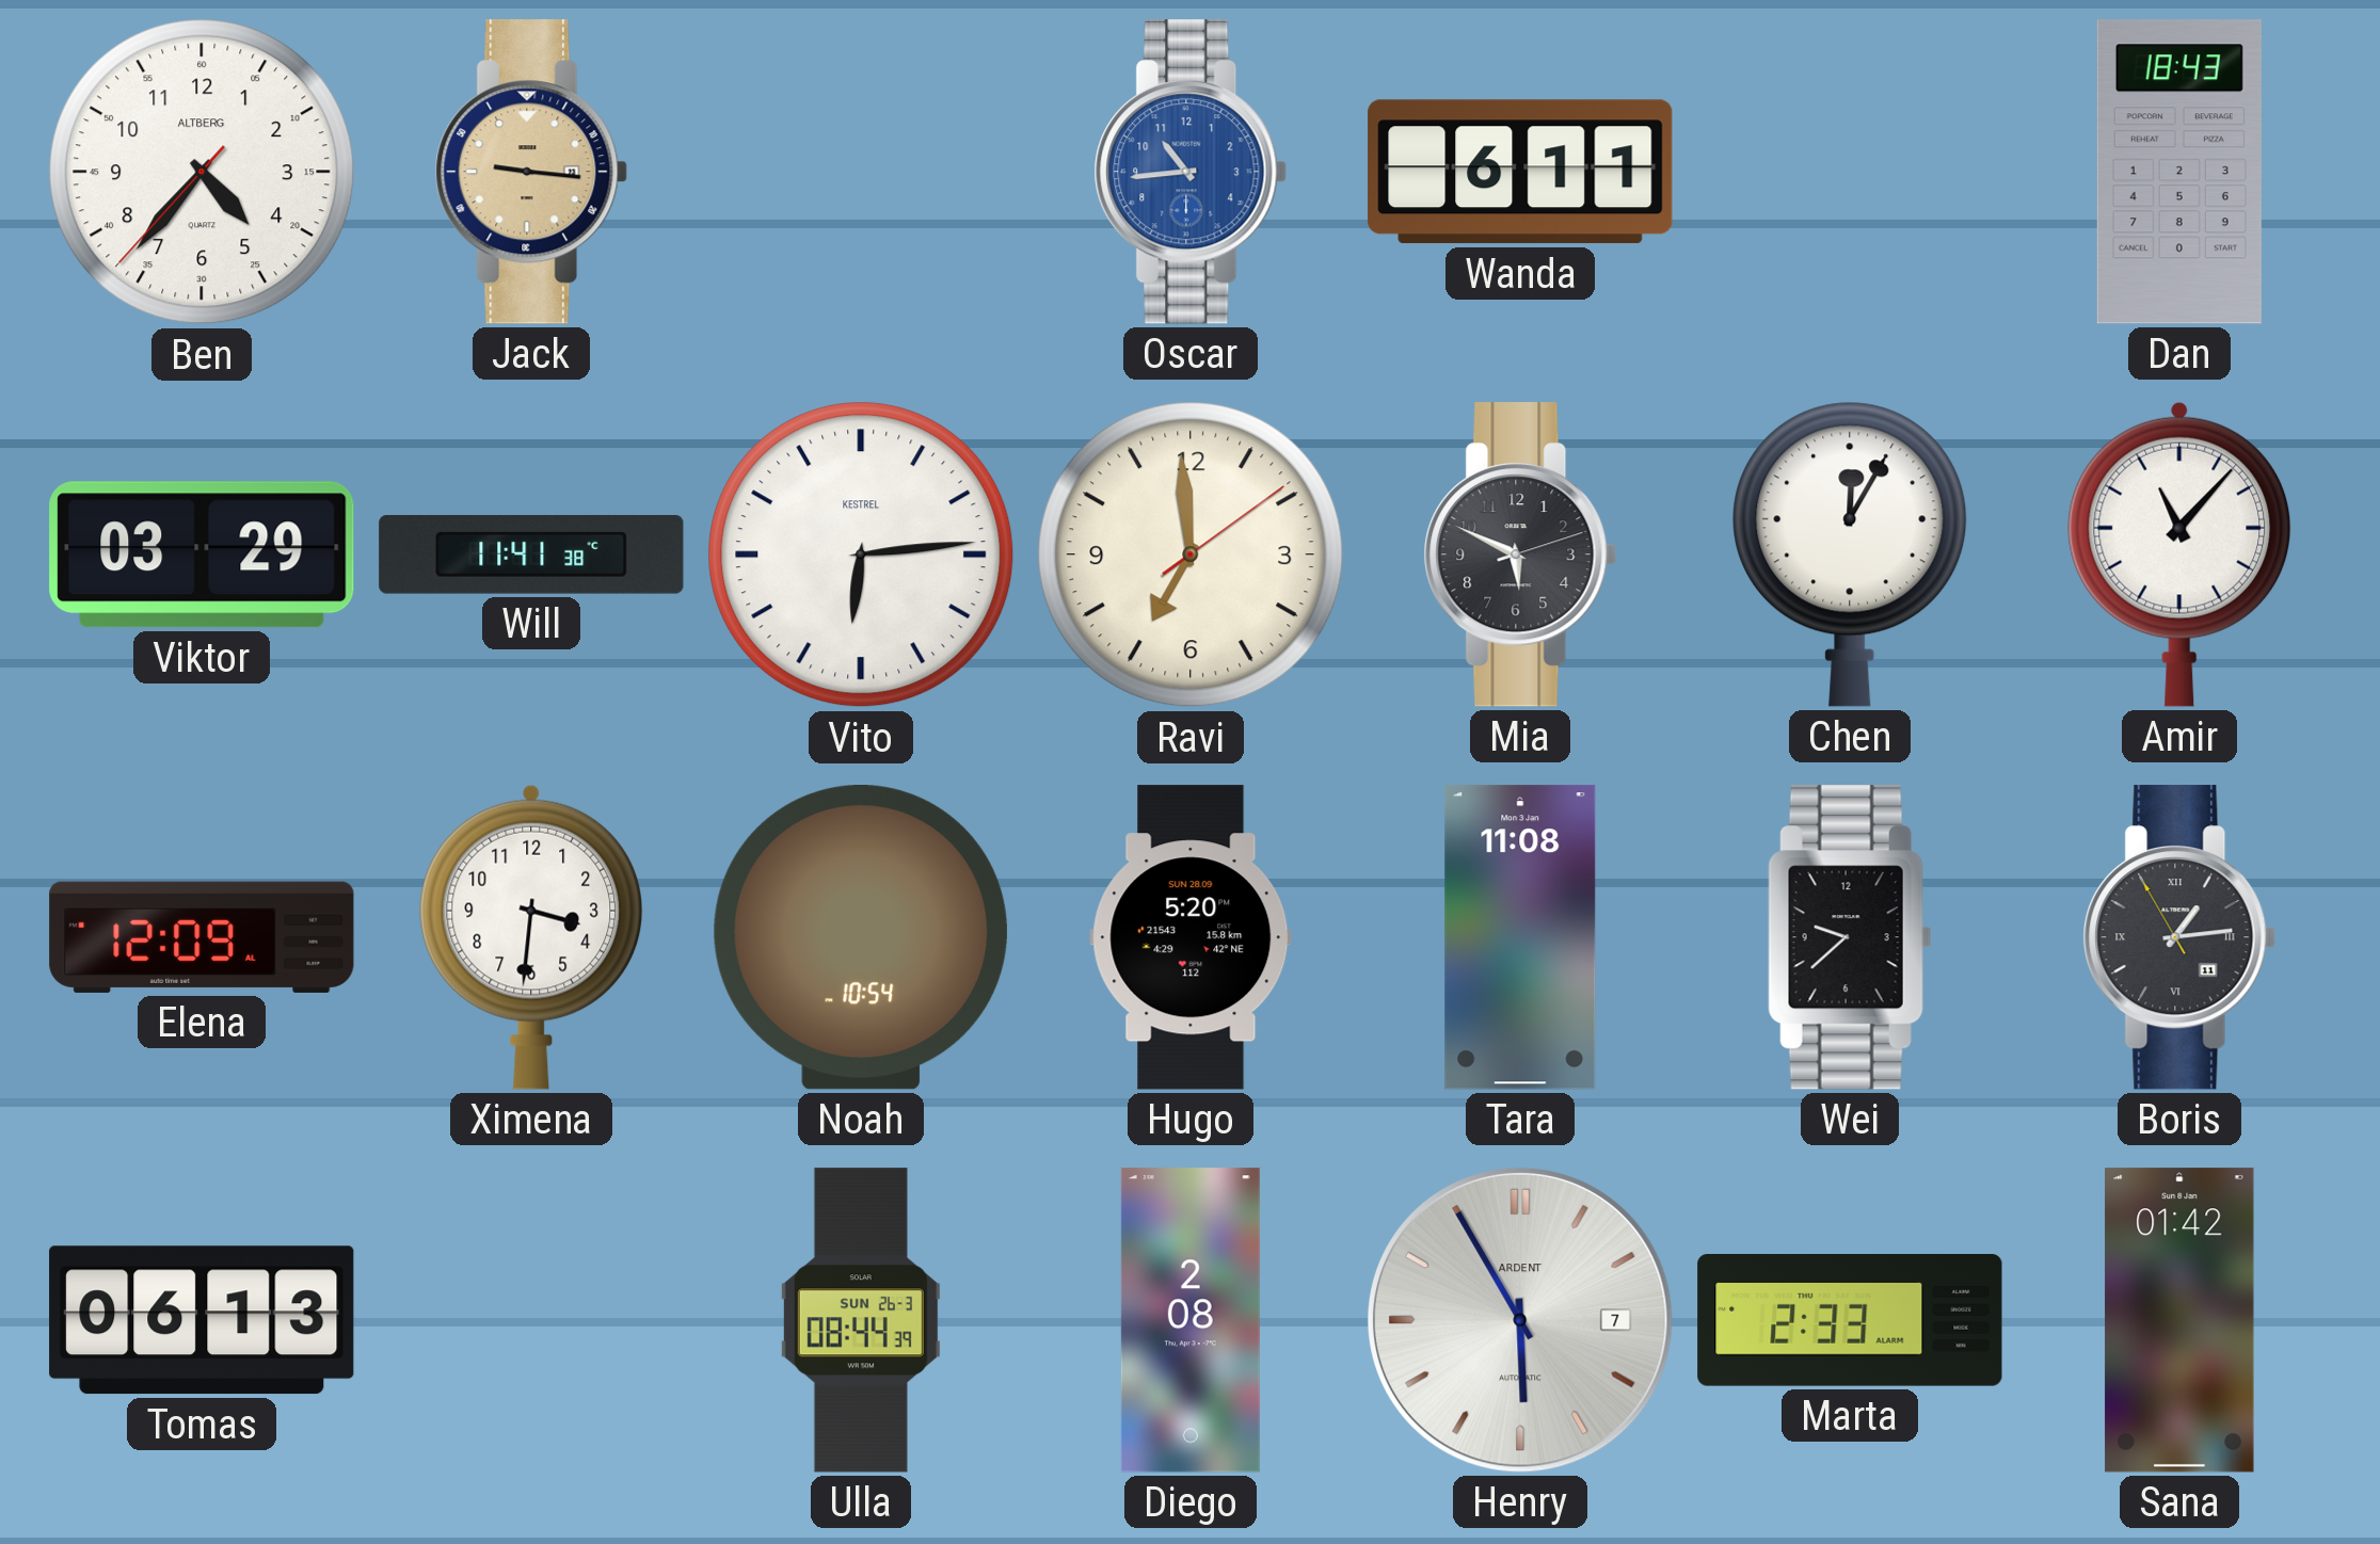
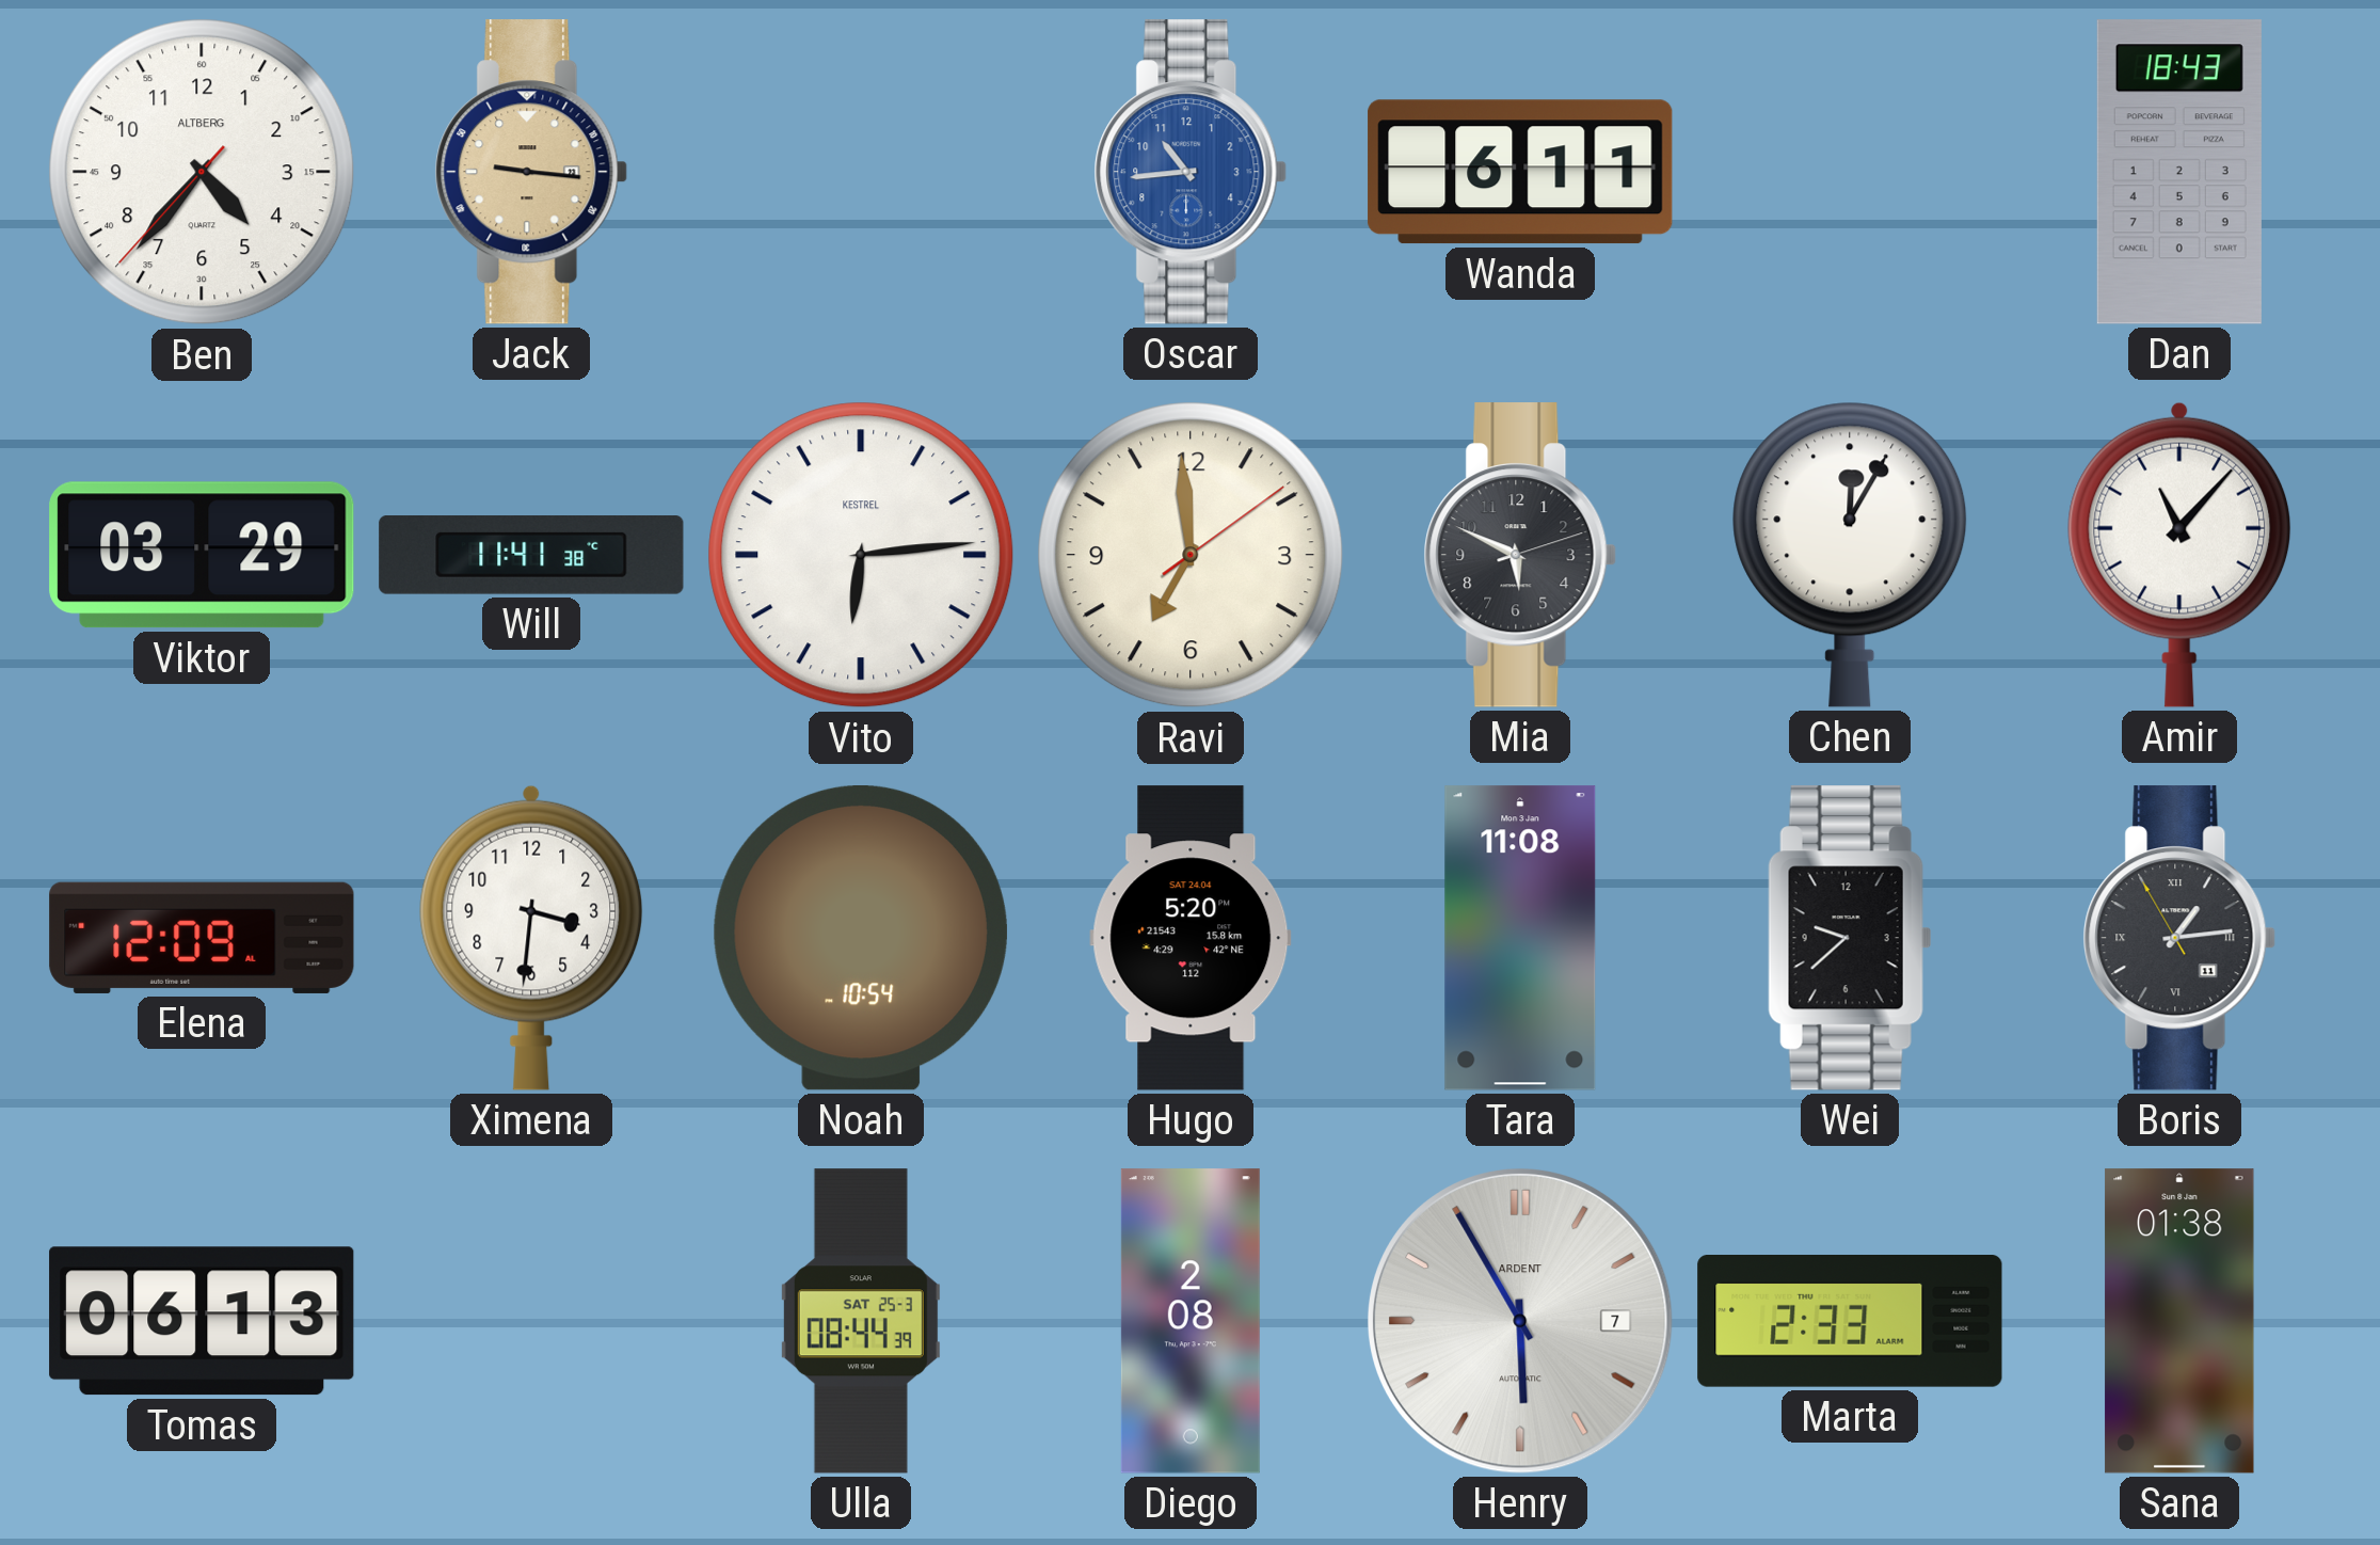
Hugo date: SUN 28.09 -> SAT 24.04 (1191, 938)
Ulla date: SUN 26-3 -> SAT 25-3 (861, 1321)
Sana: 01:42 -> 01:38 (2179, 1321)
